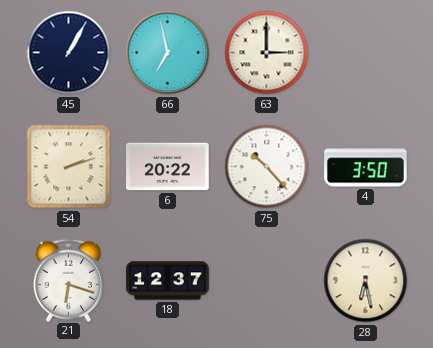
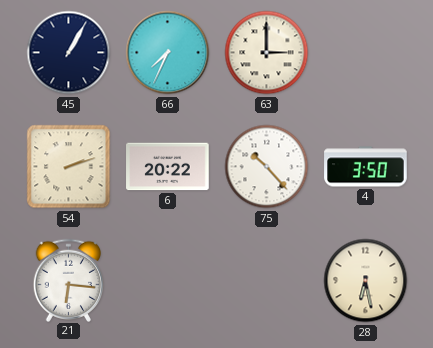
66: 6:58 -> 7:34 (168, 53)
21: 6:18 -> 6:16 (69, 280)
18: 12:37 -> none (168, 281)
